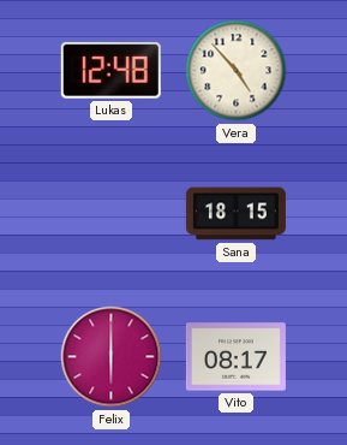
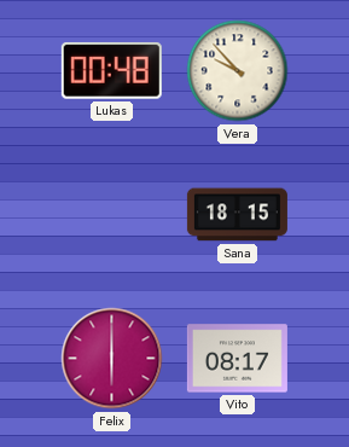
Lukas: 12:48 -> 00:48 (111, 70)
Vera: 4:53 -> 9:53 (238, 71)
